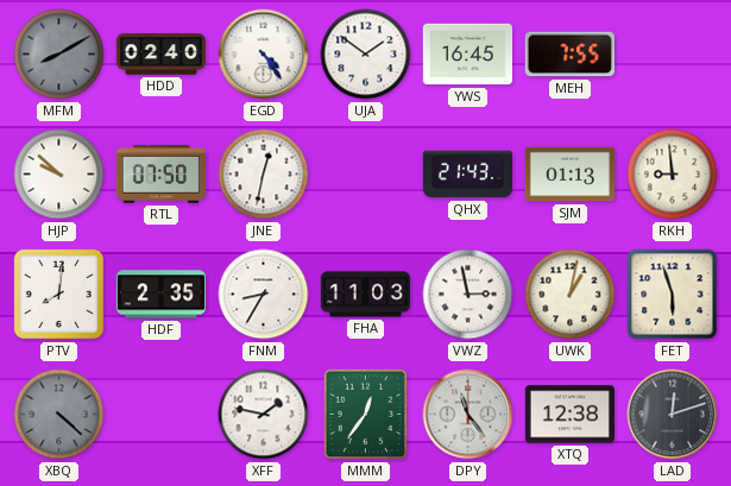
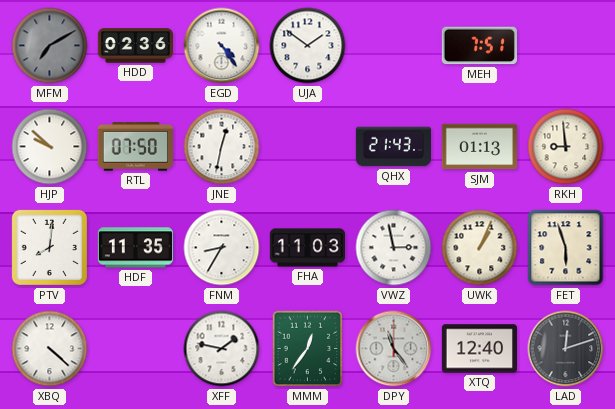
MFM: 8:10 -> 7:10 (50, 46)
HDD: 02:40 -> 02:36 (135, 46)
YWS: 16:45 -> none (467, 55)
MEH: 7:55 -> 7:51 (479, 46)
HDF: 2:35 -> 11:35 (135, 248)
UWK: 1:02 -> 1:04 (480, 248)
XBQ dial: grey -> white (50, 349)
XTQ: 12:38 -> 12:40 (479, 349)
